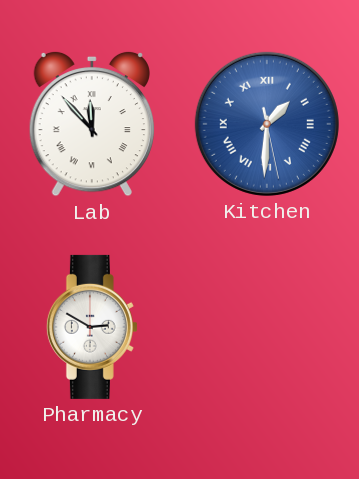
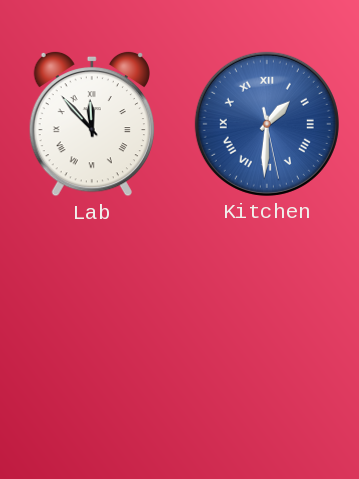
Pharmacy: 2:50 -> none (92, 327)
